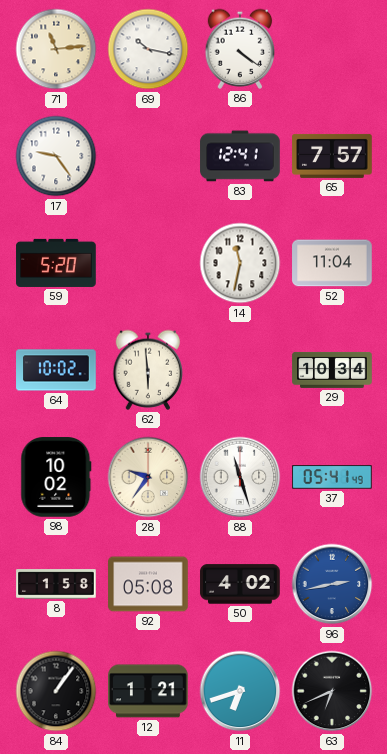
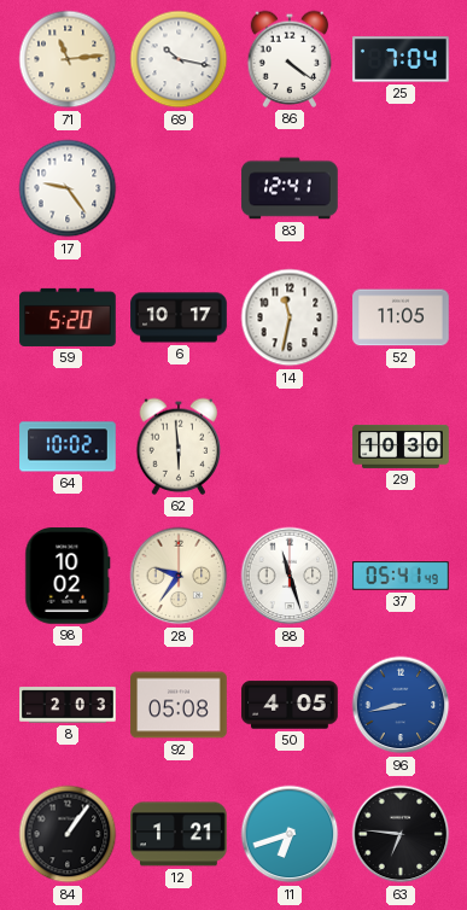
25: none -> 7:04 (401, 59)
65: 7:57 -> none (332, 156)
6: none -> 10:17 (179, 317)
52: 11:04 -> 11:05 (401, 317)
29: 10:34 -> 10:30 (401, 447)
8: 1:58 -> 2:03 (68, 705)
50: 4:02 -> 4:05 (290, 705)
96: 2:43 -> 8:43 (401, 705)
63: 6:41 -> 6:46 (401, 834)
